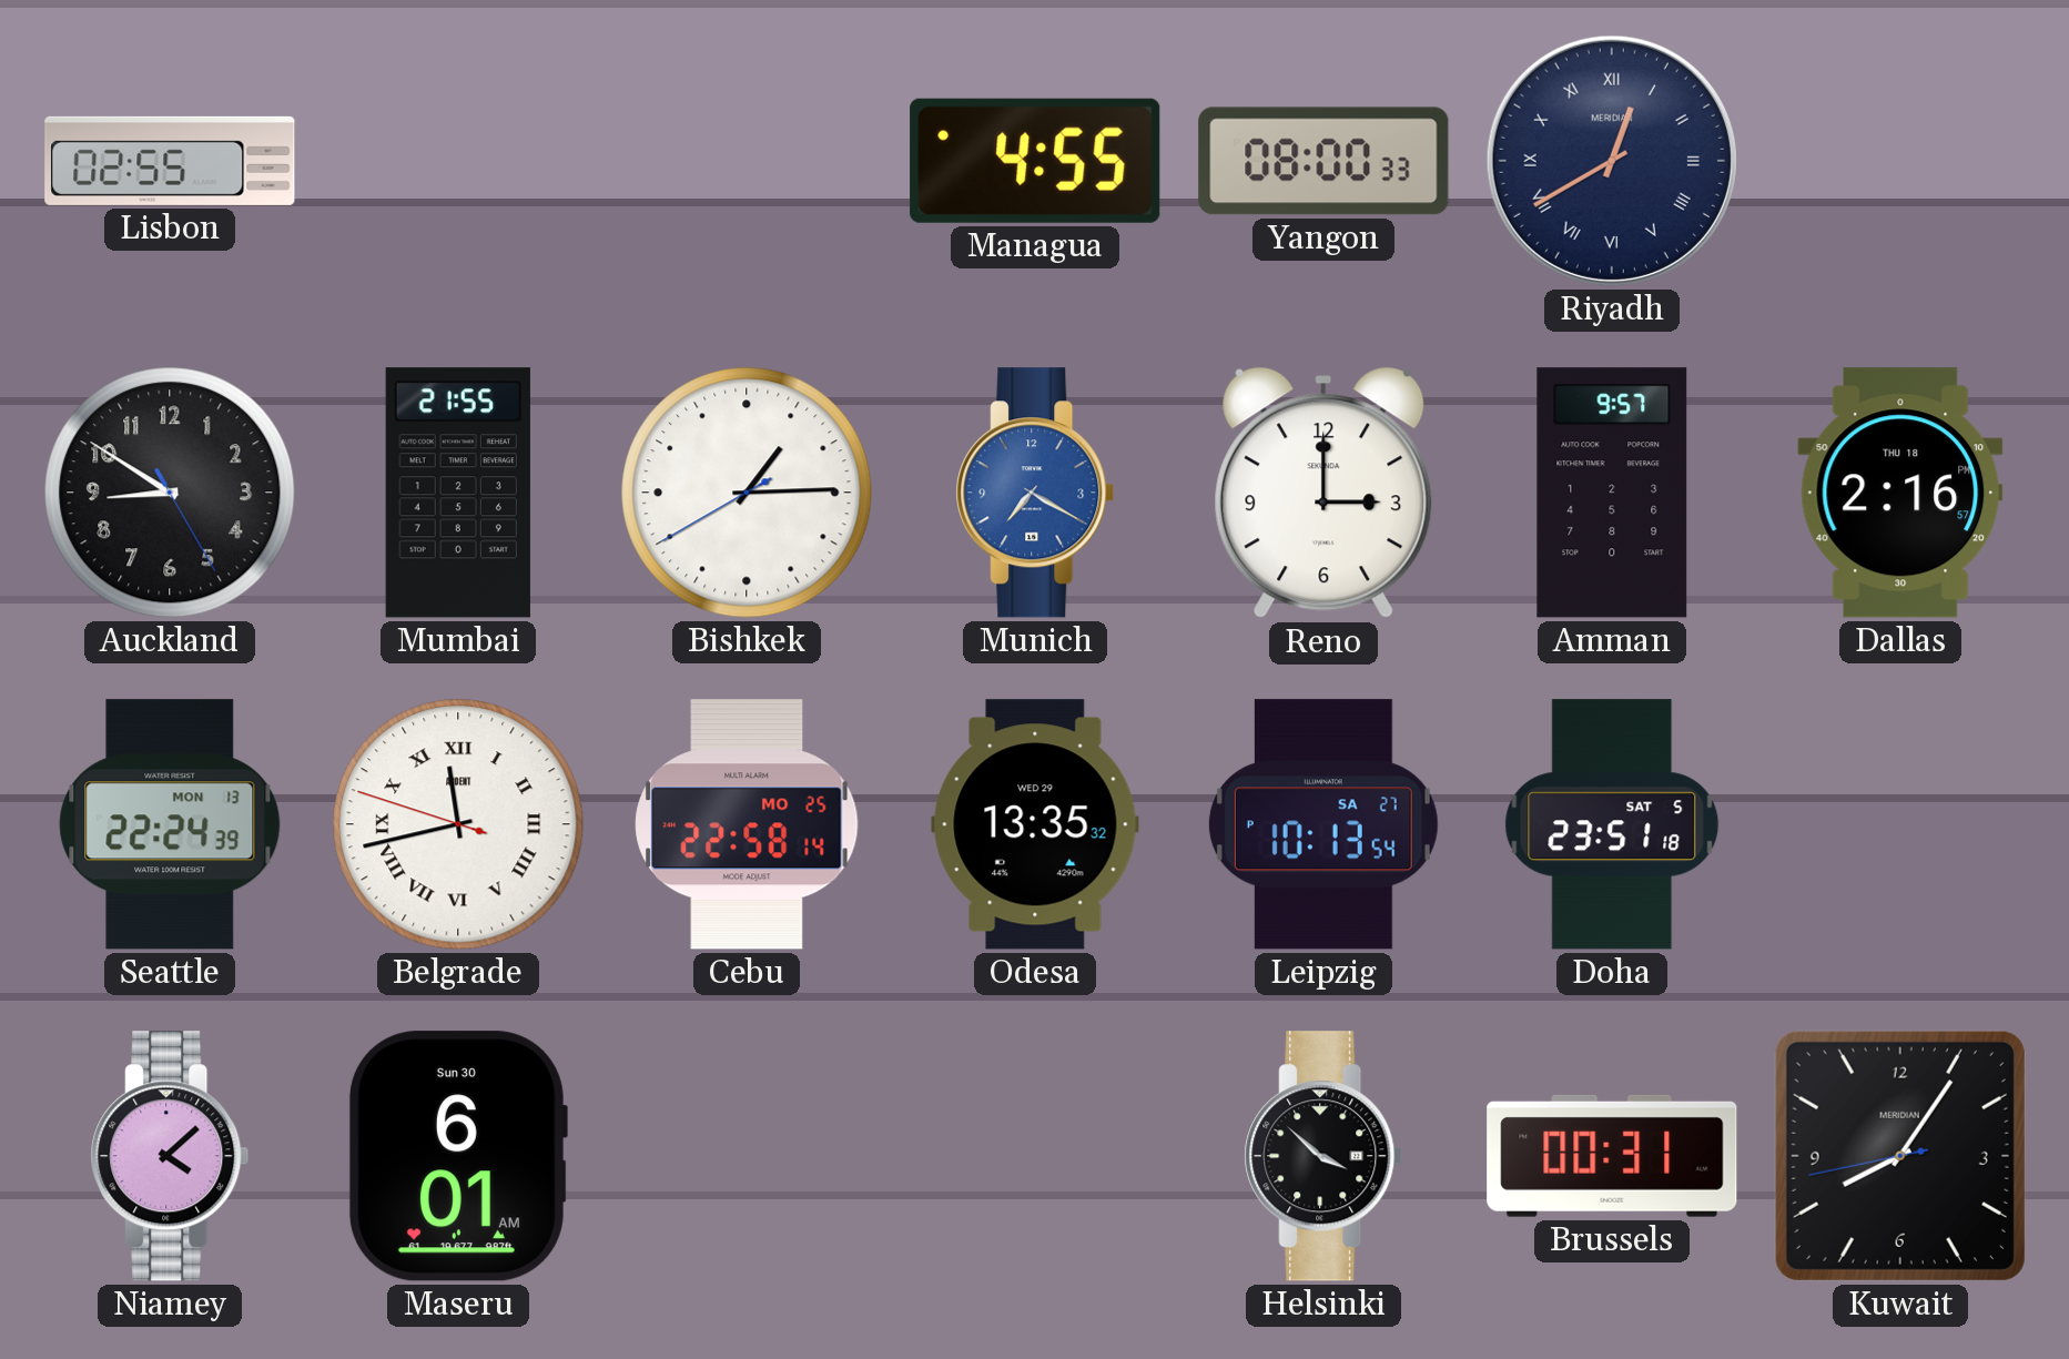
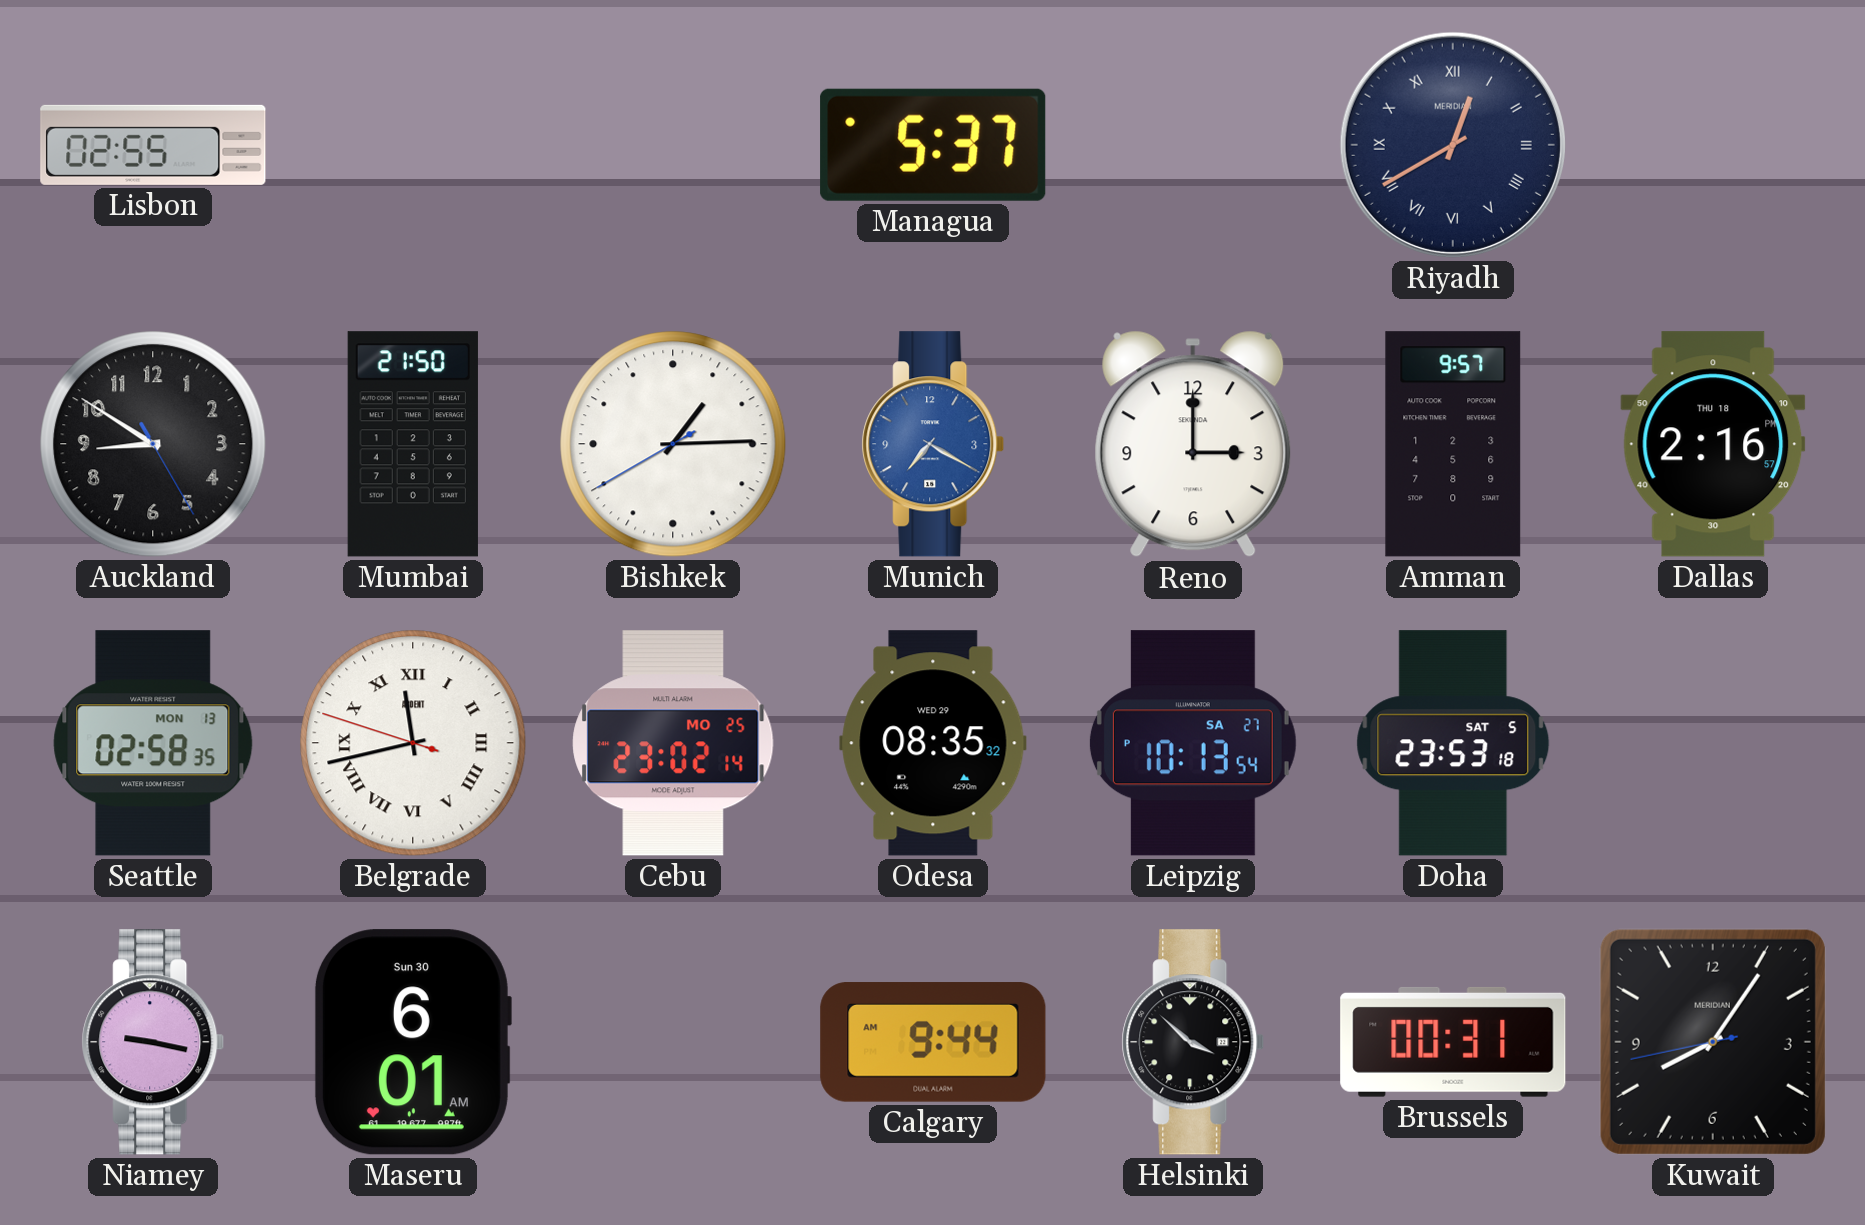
Managua: 4:55 -> 5:37 (933, 145)
Yangon: 08:00 -> none (1323, 161)
Mumbai: 21:55 -> 21:50 (413, 444)
Seattle: 22:24 -> 02:58 (153, 743)
Cebu: 22:58 -> 23:02 (673, 743)
Odesa: 13:35 -> 08:35 (933, 743)
Doha: 23:51 -> 23:53 (1453, 743)
Niamey: 4:08 -> 9:17 (153, 1042)
Calgary: none -> 9:44 (933, 1042)
